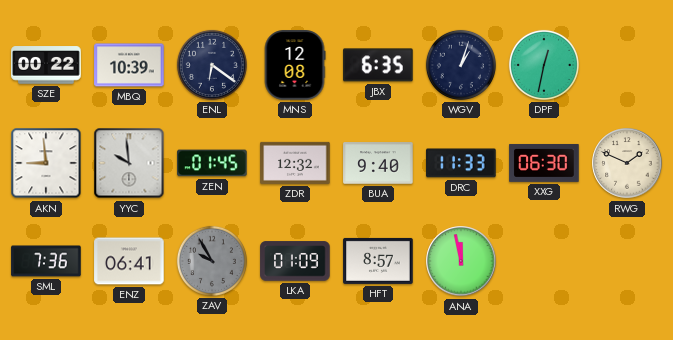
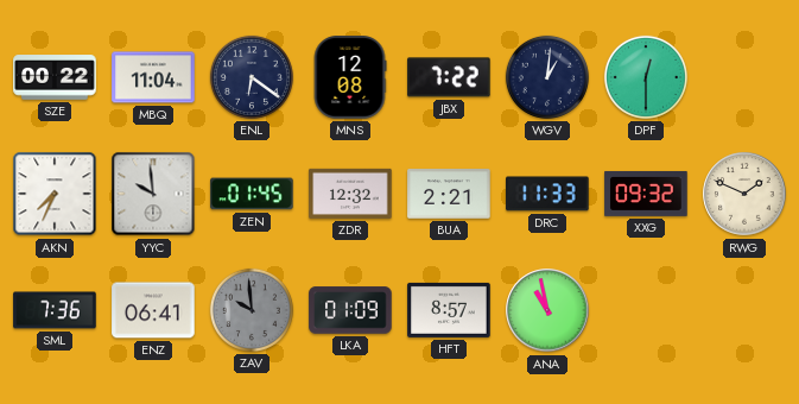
MBQ: 10:39 -> 11:04 (153, 77)
JBX: 6:35 -> 7:22 (449, 77)
WGV: 1:03 -> 1:01 (547, 77)
DPF: 12:32 -> 12:30 (646, 77)
AKN: 8:59 -> 7:34 (55, 194)
BUA: 9:40 -> 2:21 (449, 194)
XXG: 06:30 -> 09:32 (646, 194)
ZAV: 9:55 -> 9:59 (252, 310)
ANA: 11:58 -> 10:58 (547, 310)
